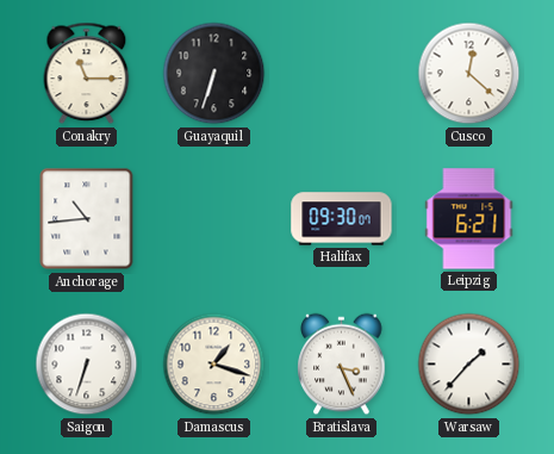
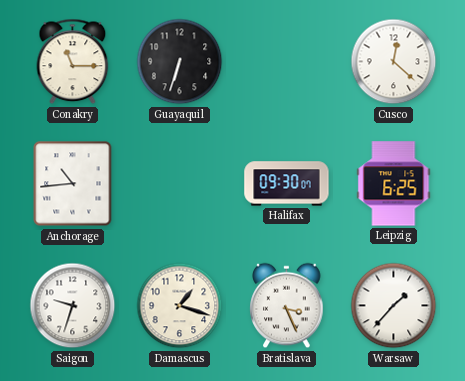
Leipzig: 6:21 -> 6:25 (394, 184)
Saigon: 6:33 -> 9:33 (73, 306)
